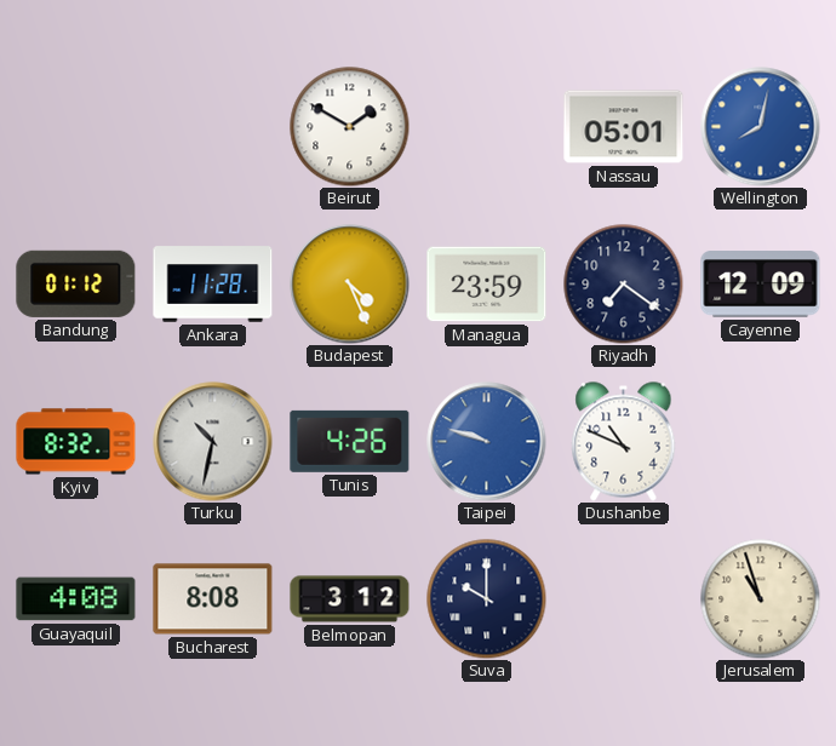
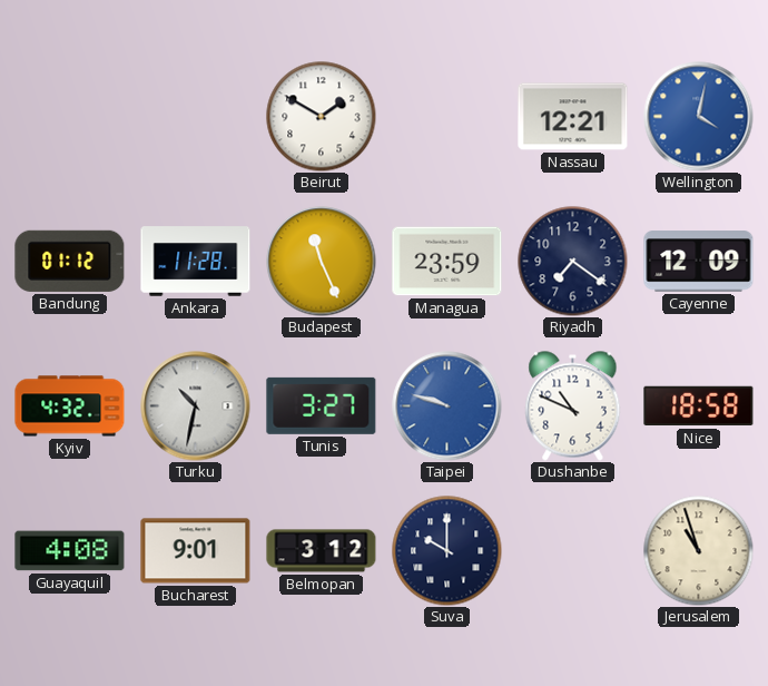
Nassau: 05:01 -> 12:21 (573, 117)
Wellington: 8:02 -> 4:02 (699, 117)
Budapest: 4:26 -> 11:26 (322, 262)
Kyiv: 8:32 -> 4:32 (70, 406)
Tunis: 4:26 -> 3:27 (322, 405)
Nice: none -> 18:58 (699, 406)
Bucharest: 8:08 -> 9:01 (196, 551)
